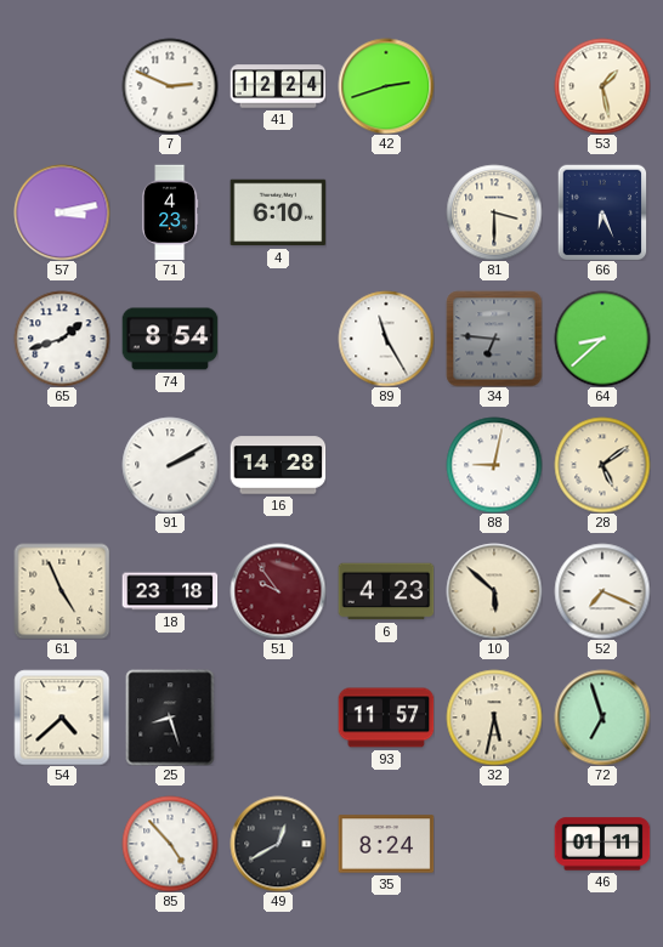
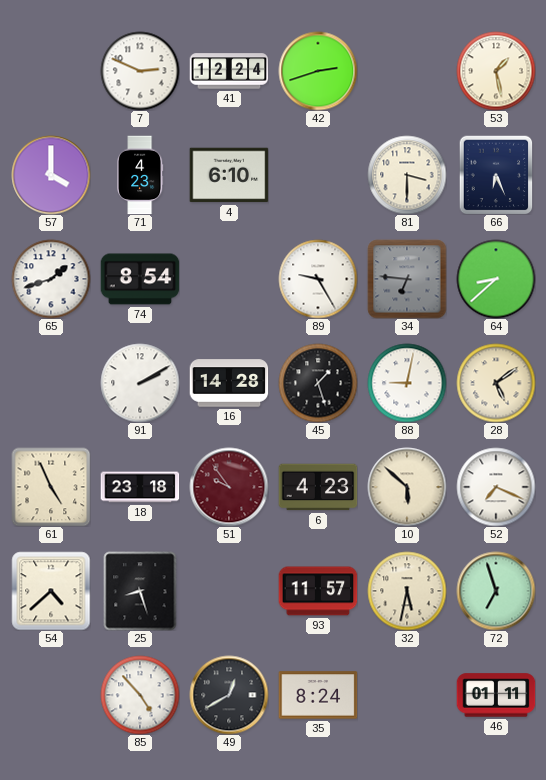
57: 3:13 -> 4:00 (51, 175)
89: 11:25 -> 9:25 (318, 279)
45: none -> 1:27 (318, 383)
